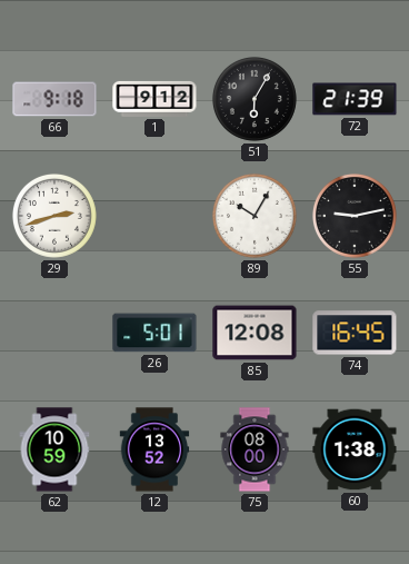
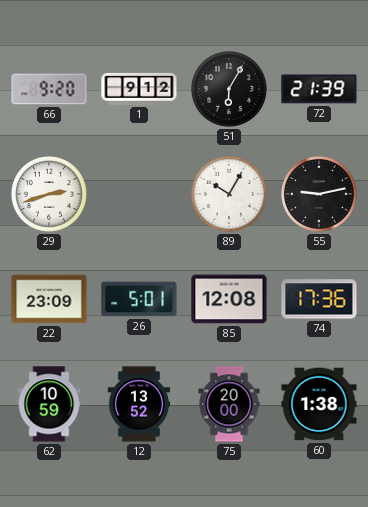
66: 9:18 -> 9:20 (49, 89)
22: none -> 23:09 (49, 299)
74: 16:45 -> 17:36 (319, 299)
75: 08:00 -> 20:00 (229, 404)
